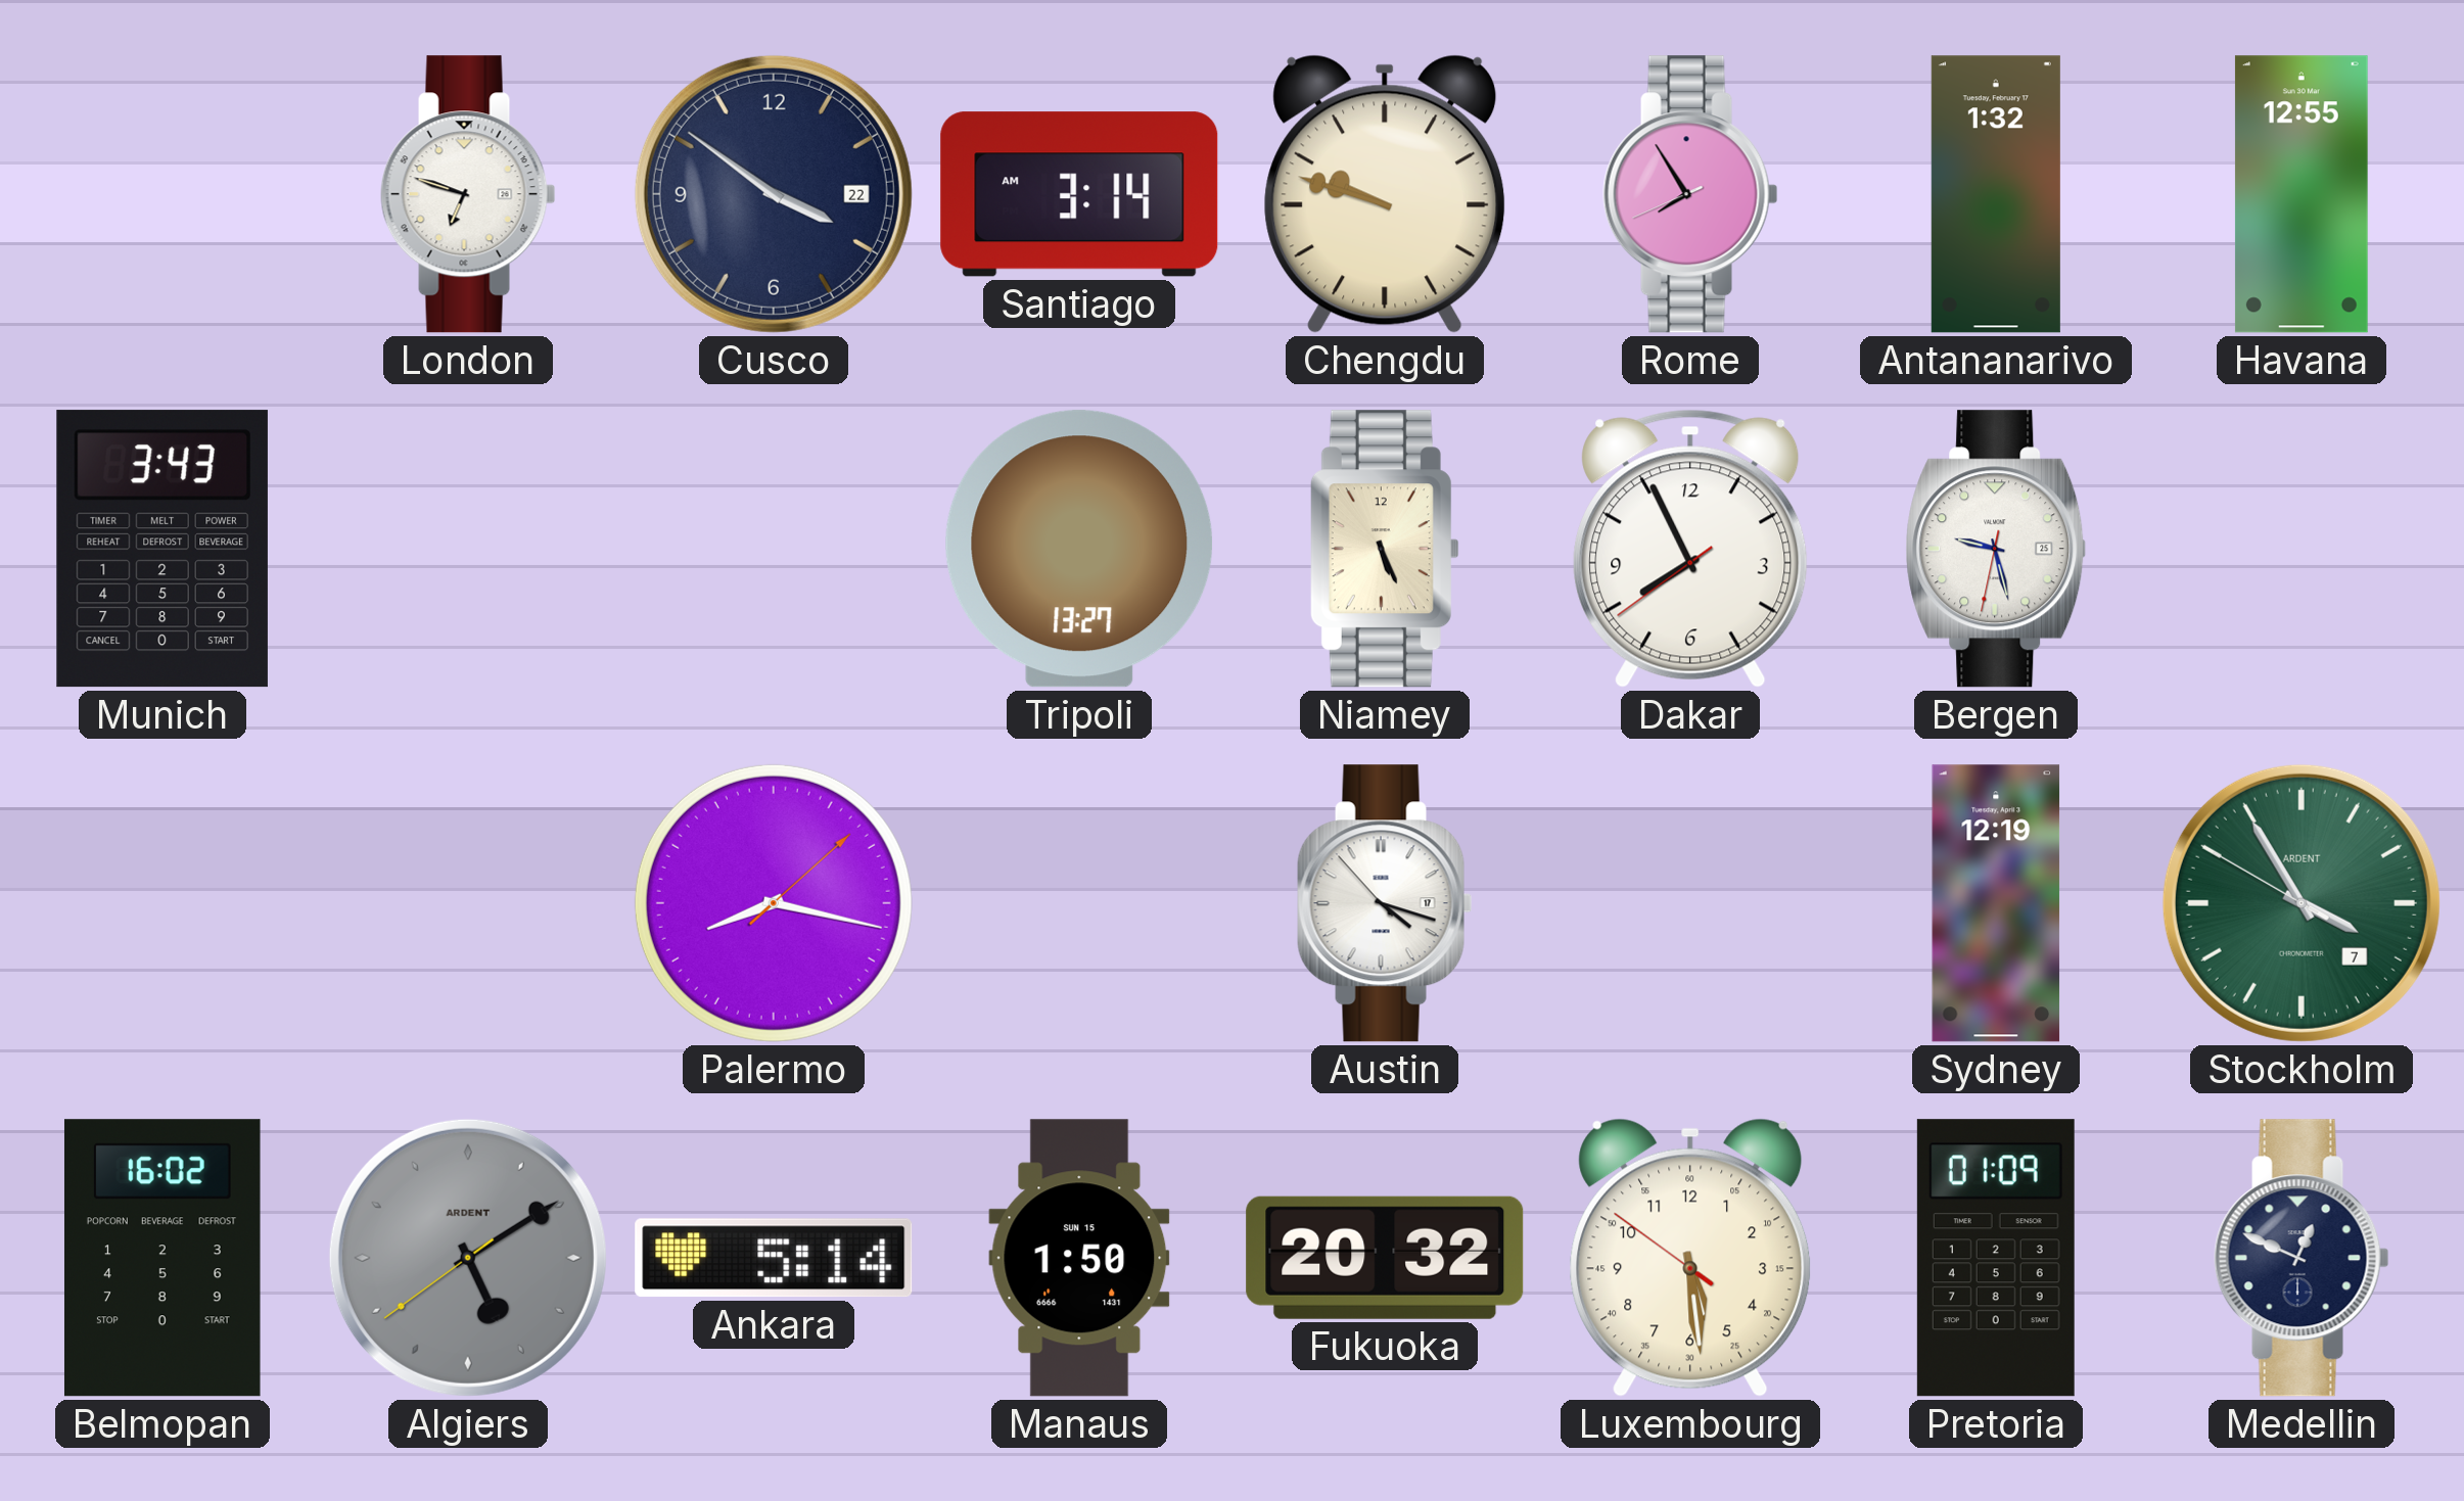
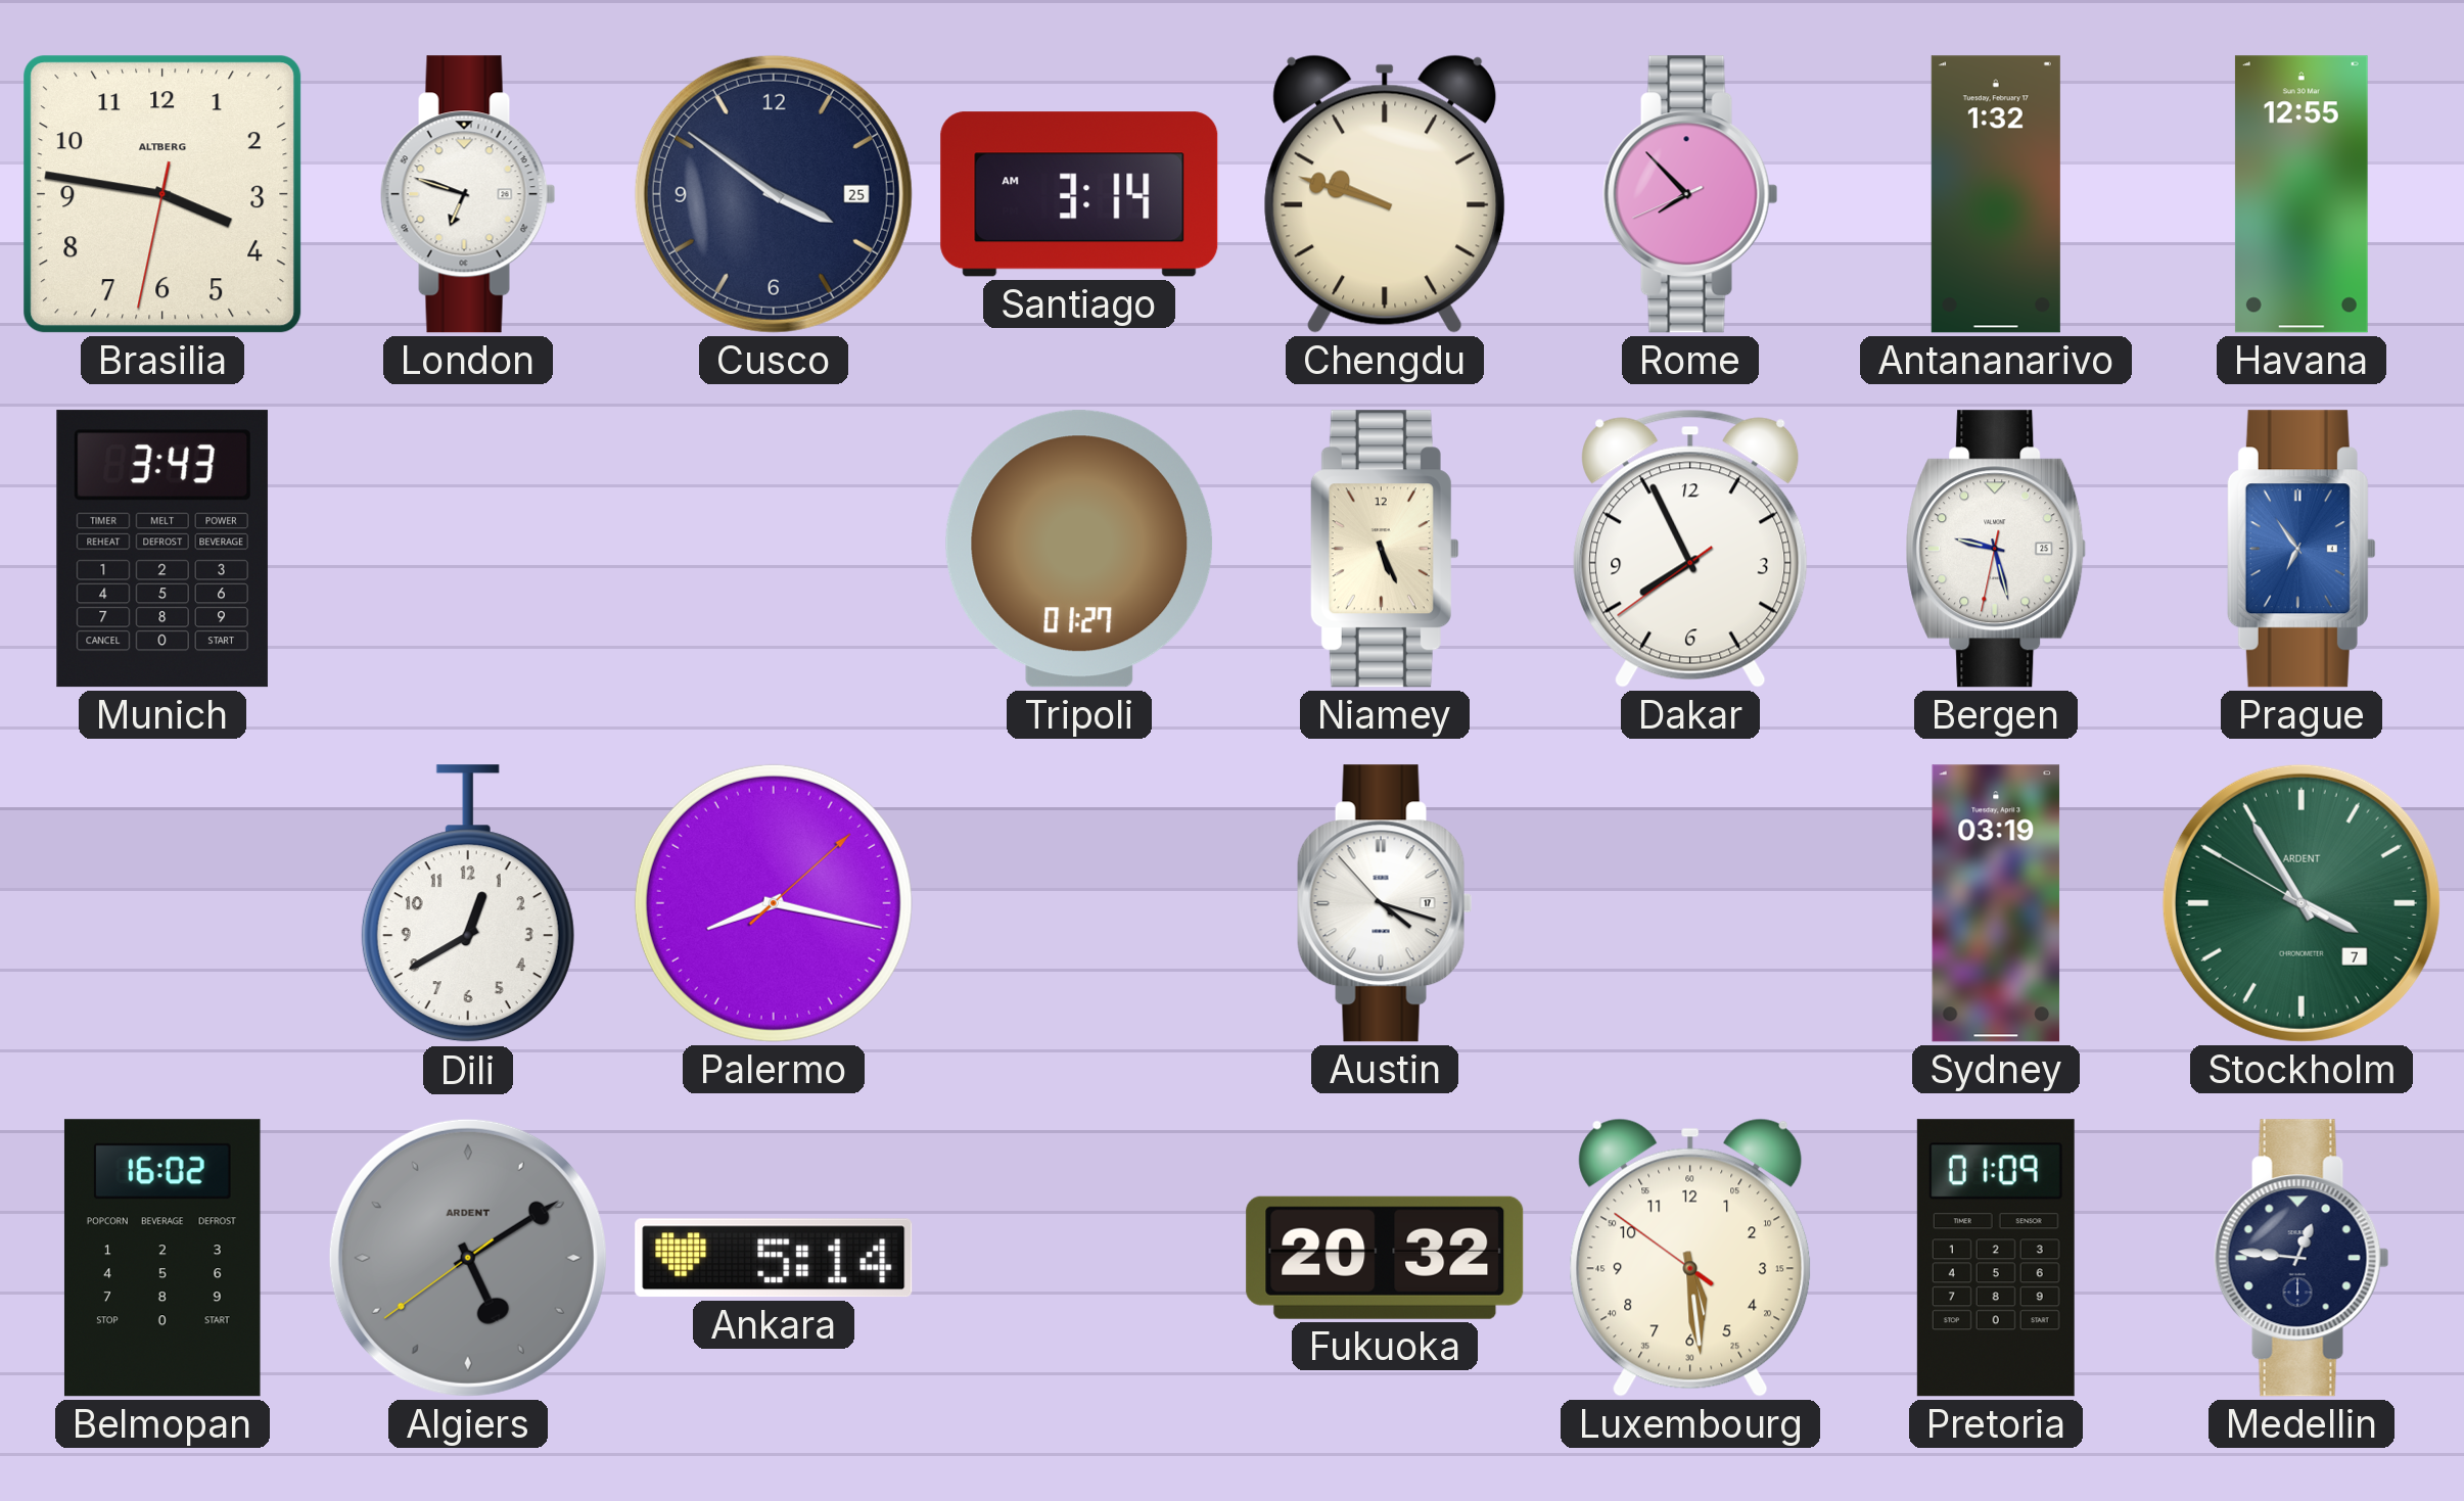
Brasilia: none -> 3:46 (162, 194)
Cusco date: 22 -> 25 (774, 194)
Rome: 7:54 -> 7:52 (1690, 194)
Tripoli: 13:27 -> 01:27 (1079, 549)
Prague: none -> 6:54 (2302, 549)
Dili: none -> 12:40 (468, 904)
Sydney: 12:19 -> 03:19 (1996, 903)
Manaus: 1:50 -> none (1079, 1258)
Medellin: 12:49 -> 12:46 (2302, 1258)
